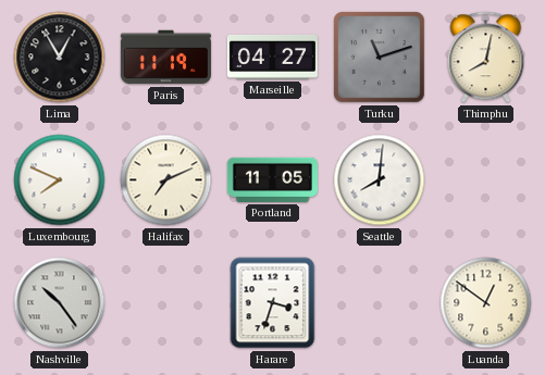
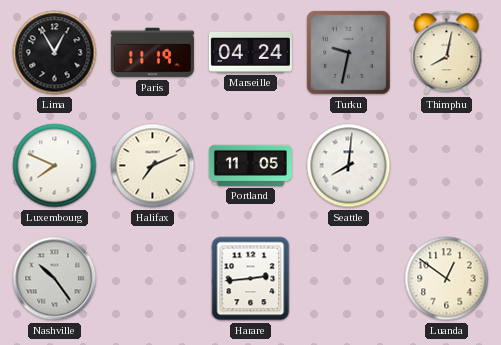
Marseille: 04:27 -> 04:24 (250, 52)
Turku: 11:12 -> 9:32 (349, 53)
Harare: 3:33 -> 2:44 (251, 279)
